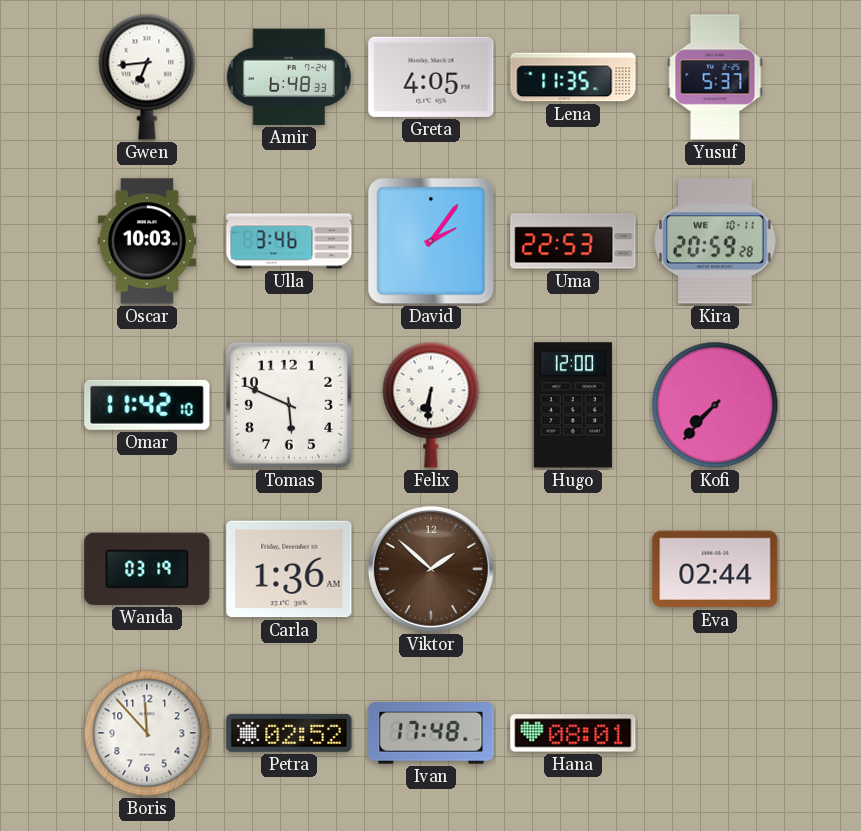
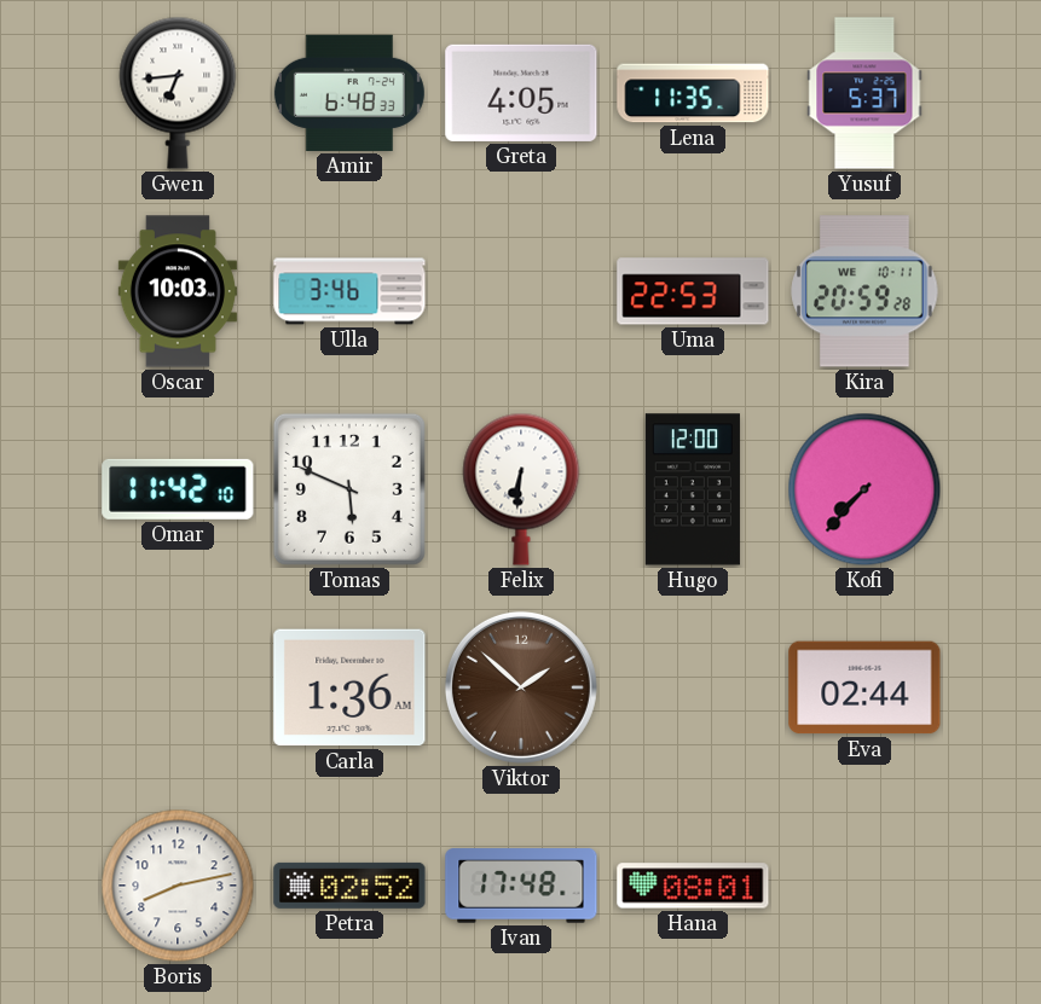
David: 2:06 -> none (431, 241)
Wanda: 03:19 -> none (147, 569)
Boris: 11:53 -> 8:13 (178, 886)
